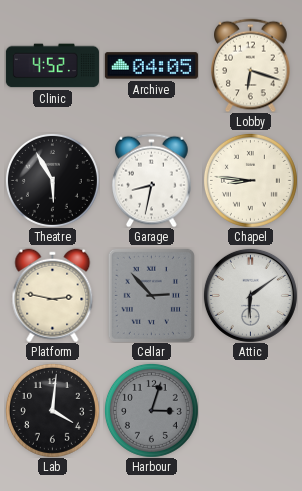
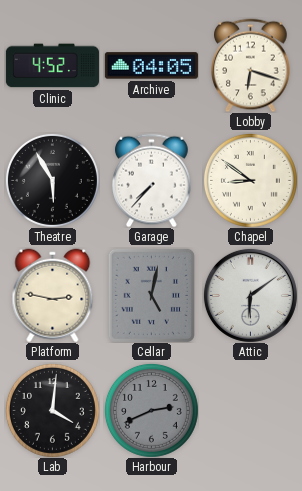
Garage: 8:32 -> 7:37 (152, 180)
Chapel: 8:46 -> 8:51 (250, 180)
Cellar: 2:53 -> 5:02 (151, 295)
Harbour: 3:03 -> 2:41 (151, 410)
